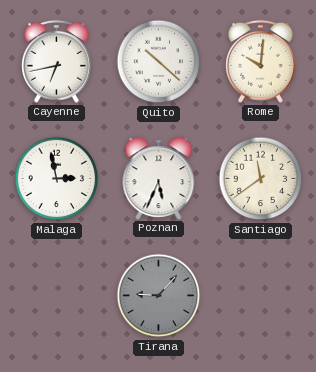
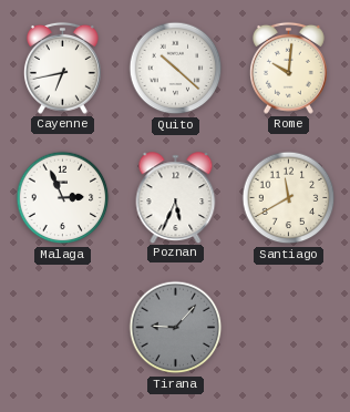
Malaga: 2:58 -> 2:56 (63, 198)
Santiago: 11:39 -> 11:40 (289, 198)
